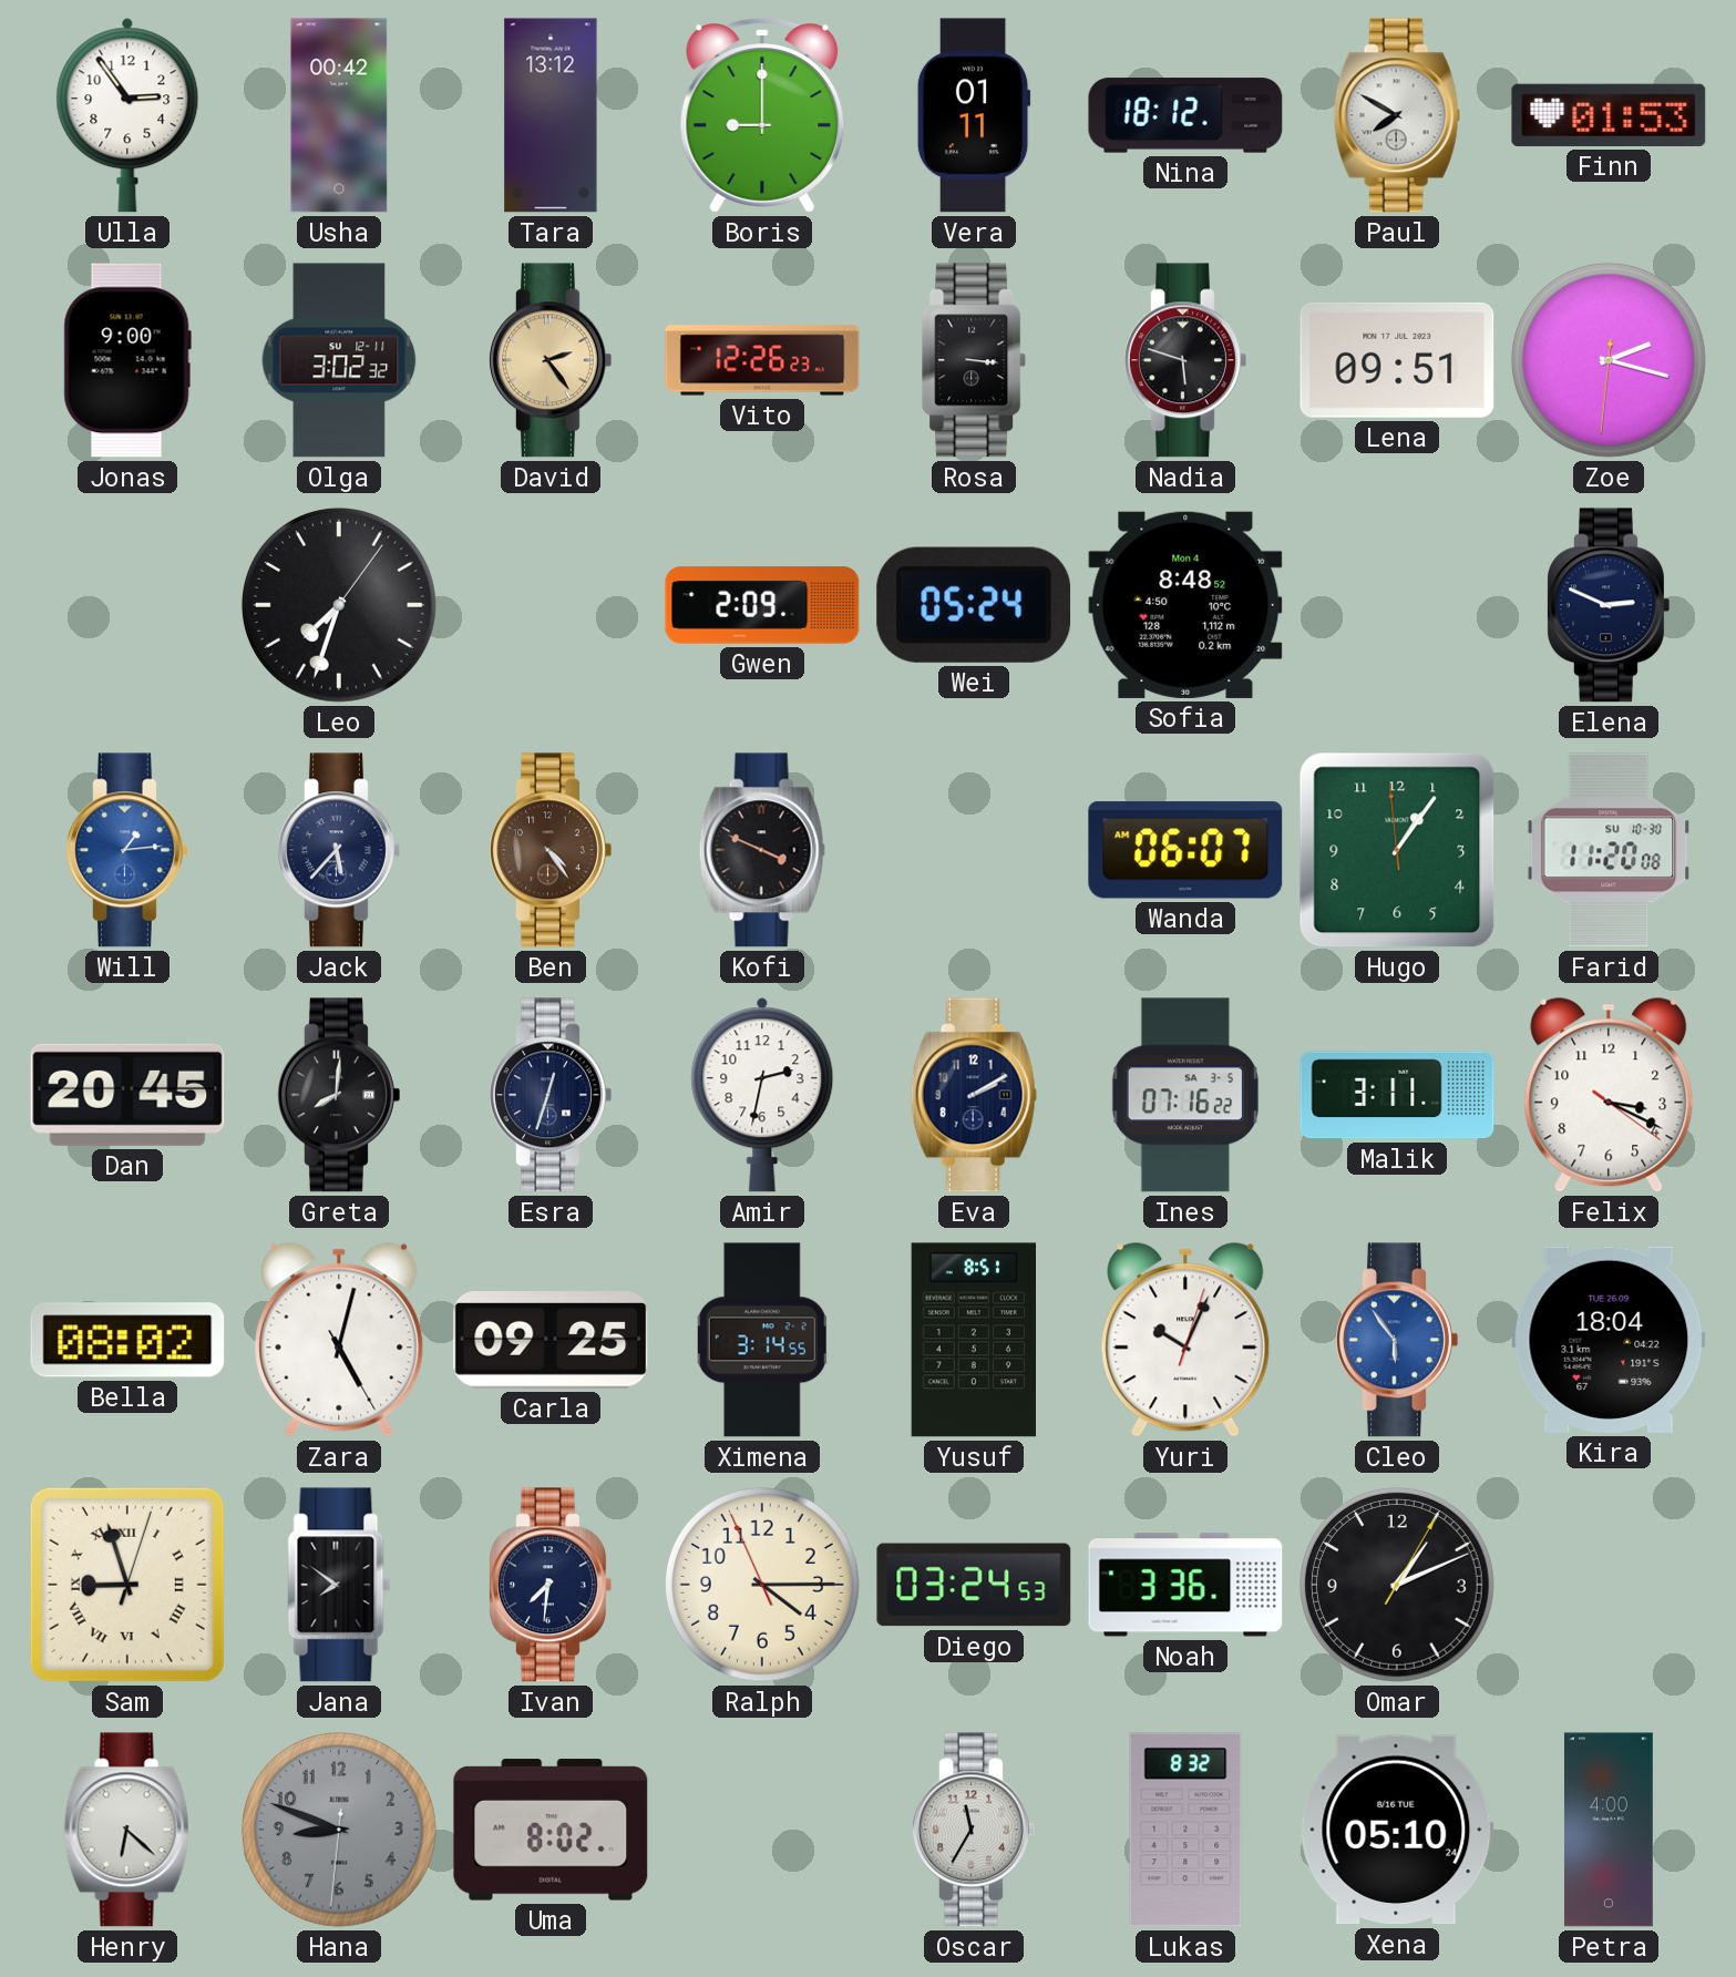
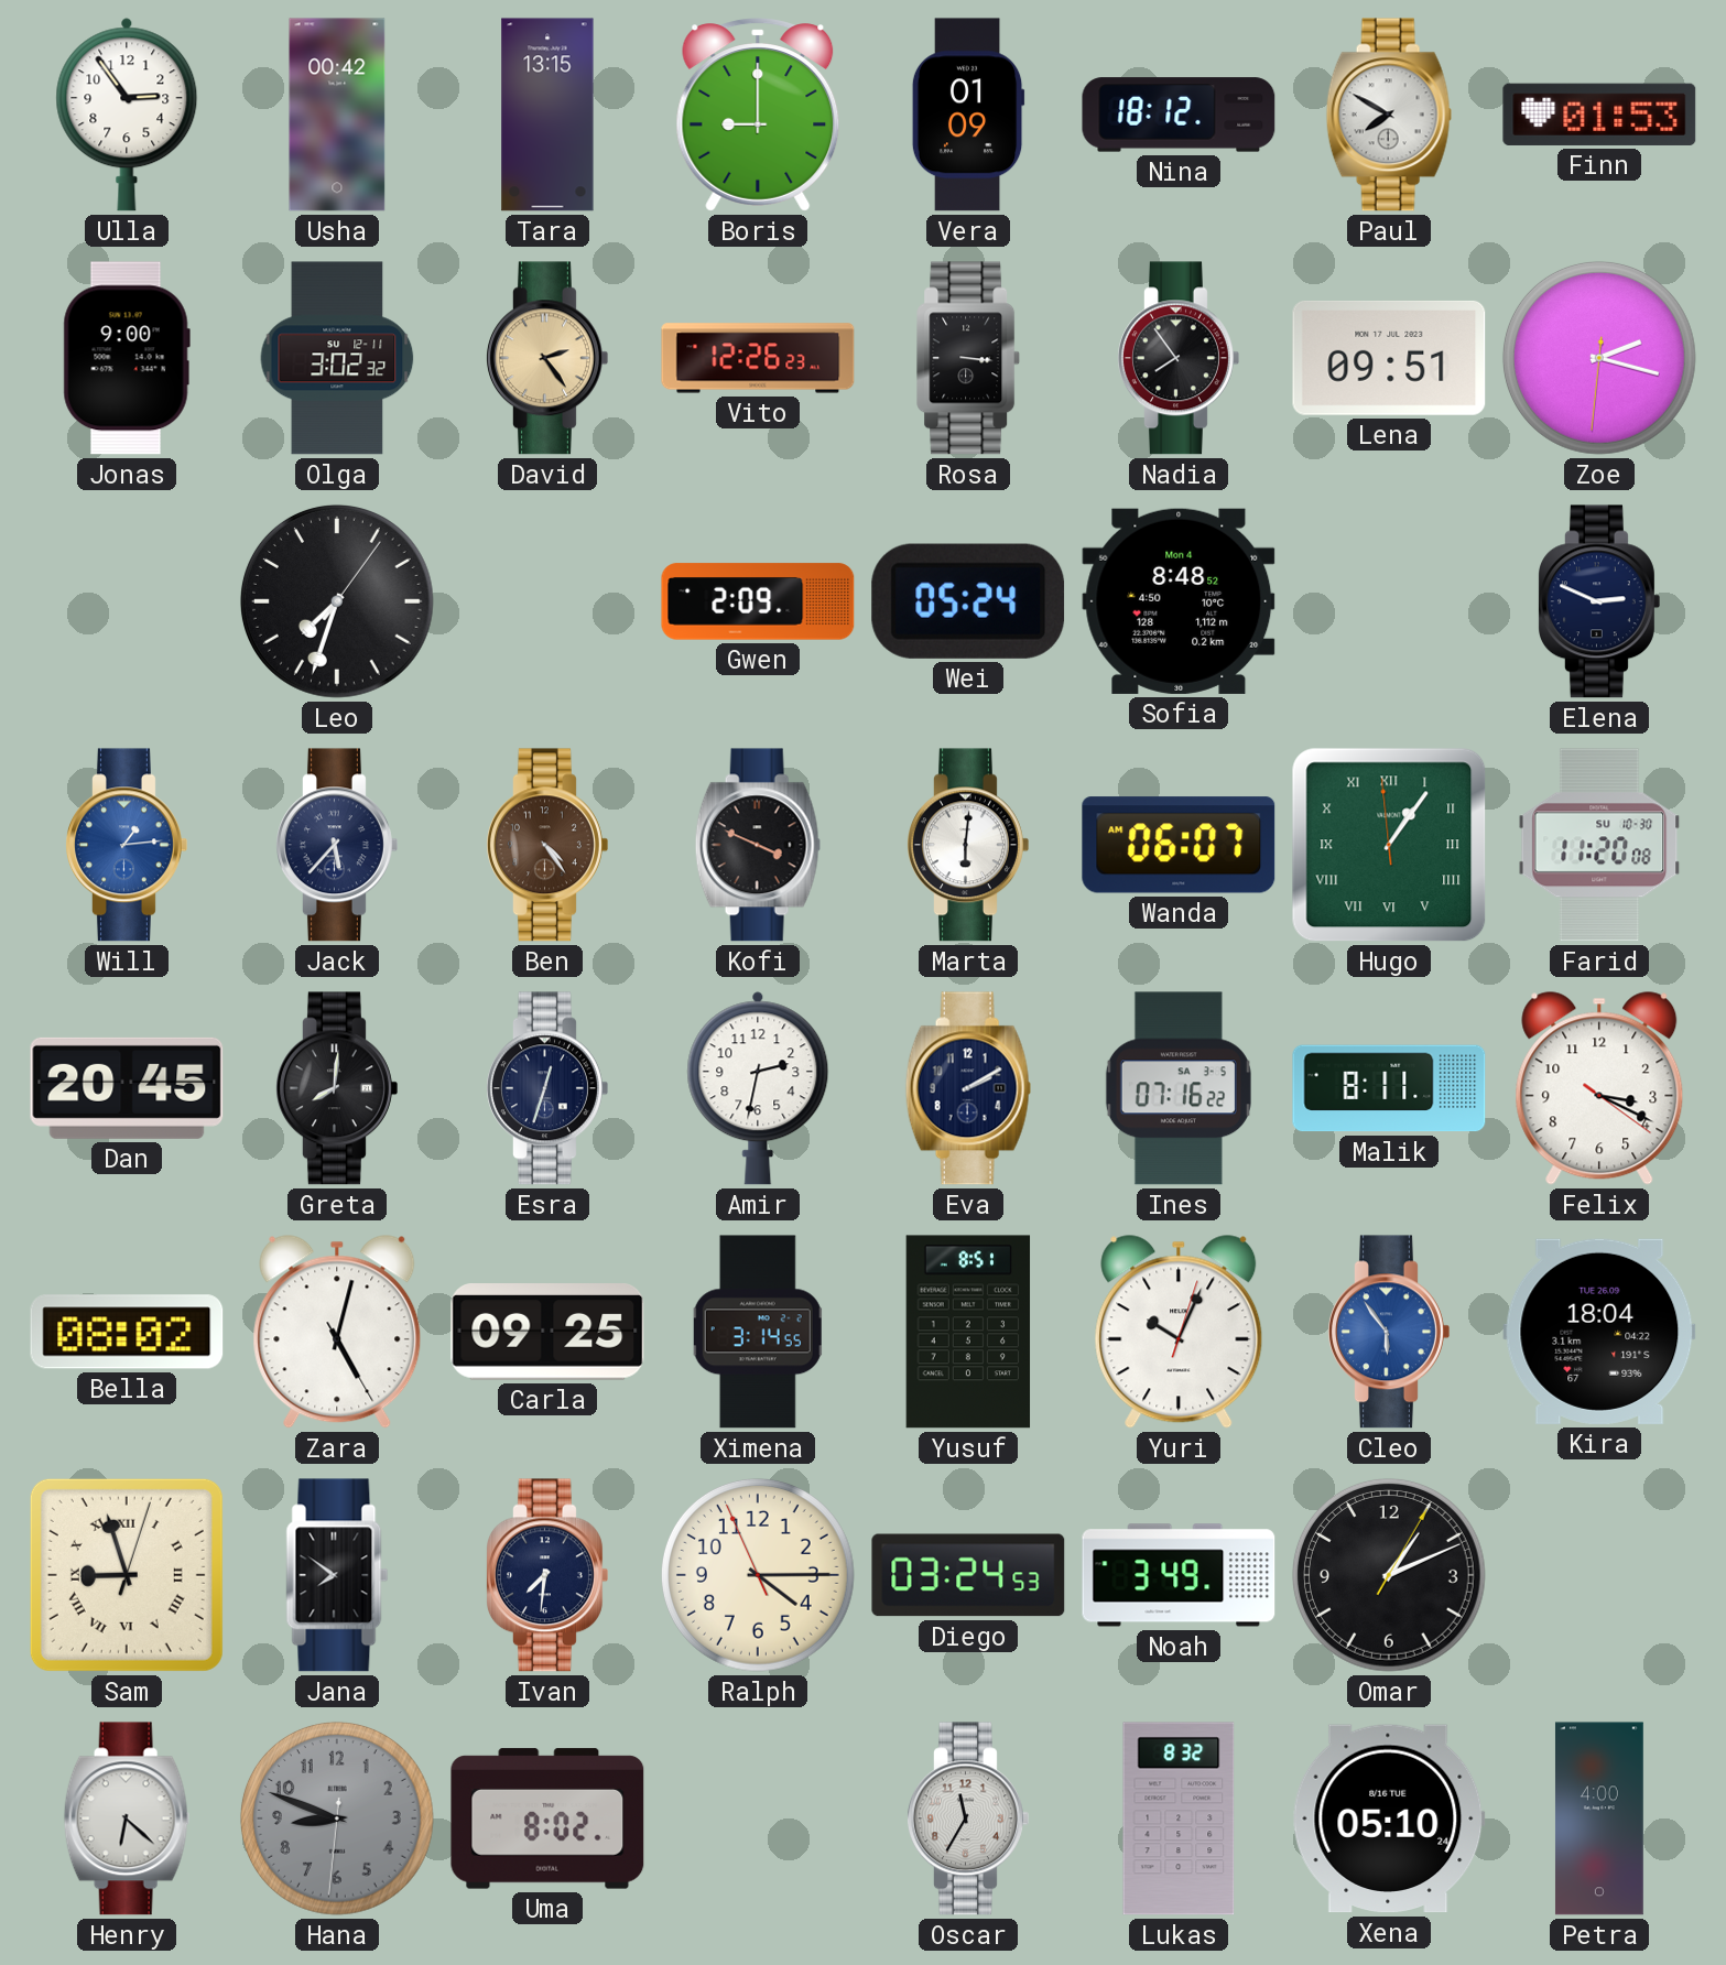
Tara: 13:12 -> 13:15 (547, 115)
Vera: 01:11 -> 01:09 (968, 115)
Nadia: 5:48 -> 7:54 (1179, 358)
Marta: none -> 6:01 (968, 845)
Hugo numerals: Arabic -> Roman (1389, 845)
Malik: 3:11 -> 8:11 (1389, 1088)
Noah: 3:36 -> 3:49 (1179, 1575)
